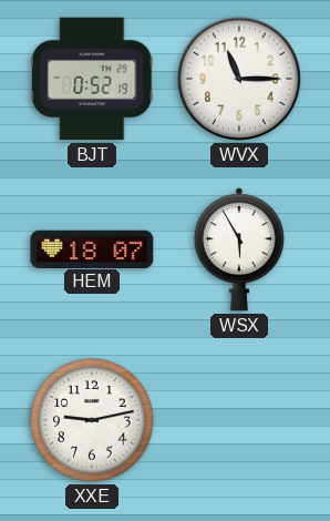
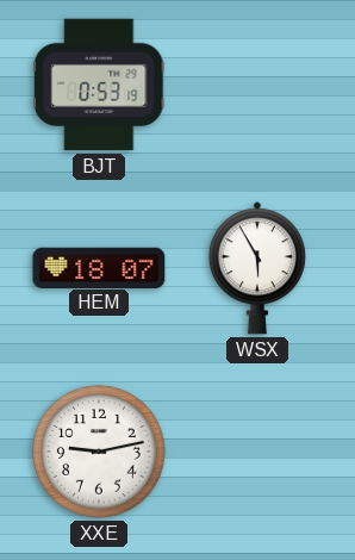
BJT: 0:52 -> 0:53 (99, 85)
WVX: 11:15 -> none (239, 79)
